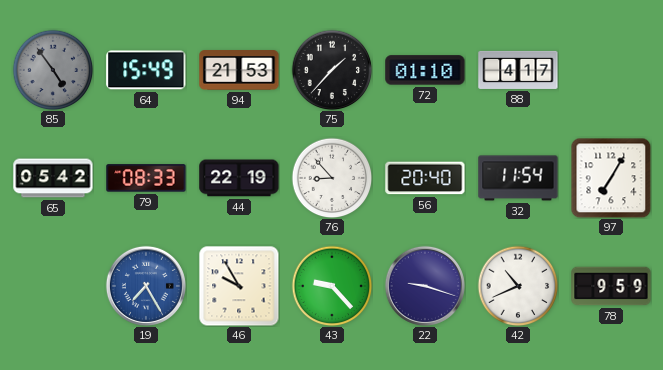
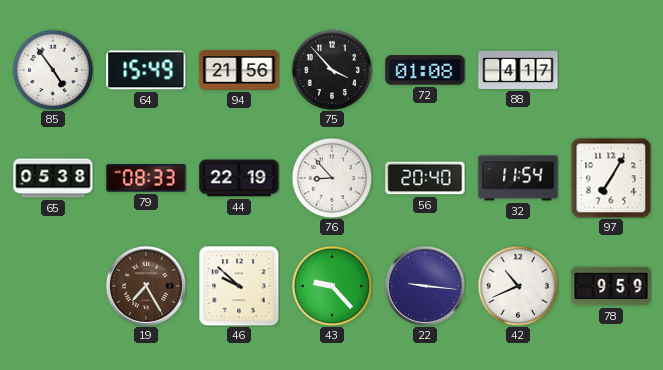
85 dial: grey -> white (53, 70)
94: 21:53 -> 21:56 (239, 70)
75: 1:37 -> 3:53 (332, 70)
72: 01:10 -> 01:08 (425, 70)
65: 05:42 -> 05:38 (53, 178)
19 dial: blue -> brown (146, 286)
46: 9:55 -> 9:52 (239, 286)
22: 9:18 -> 9:16 (425, 286)
